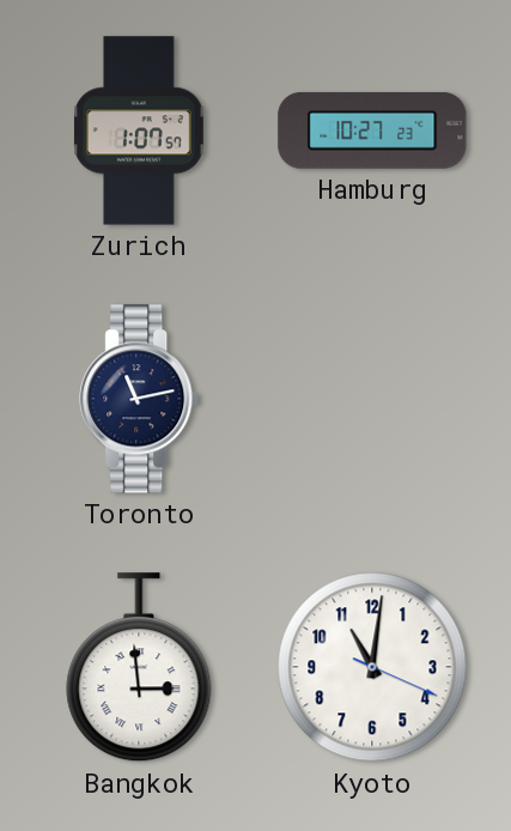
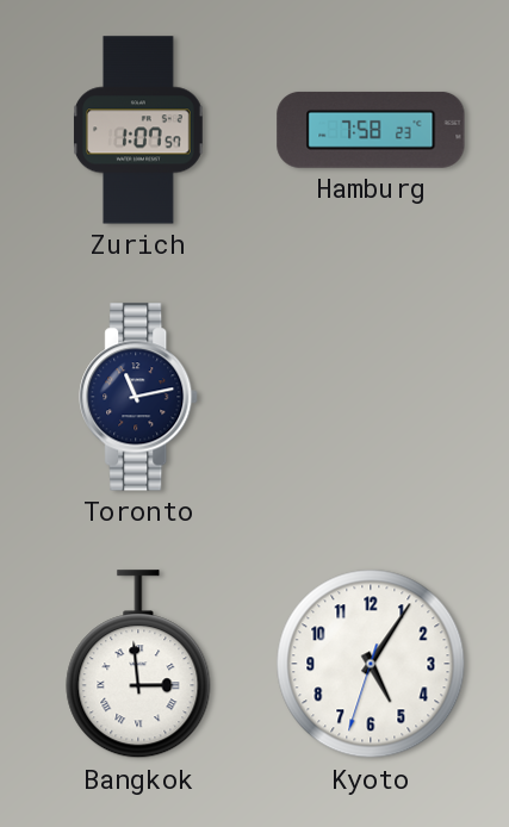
Hamburg: 10:27 -> 7:58 (371, 130)
Kyoto: 11:01 -> 5:05 (371, 664)
